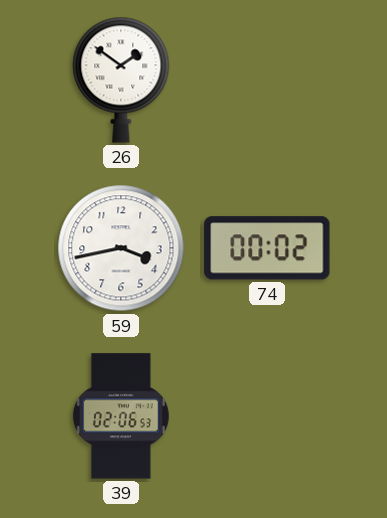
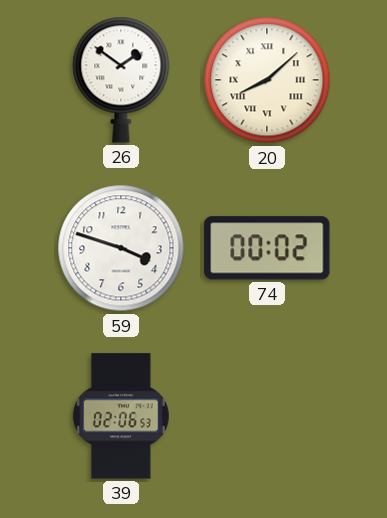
20: none -> 8:08 (267, 80)
59: 3:43 -> 3:48 (121, 248)
